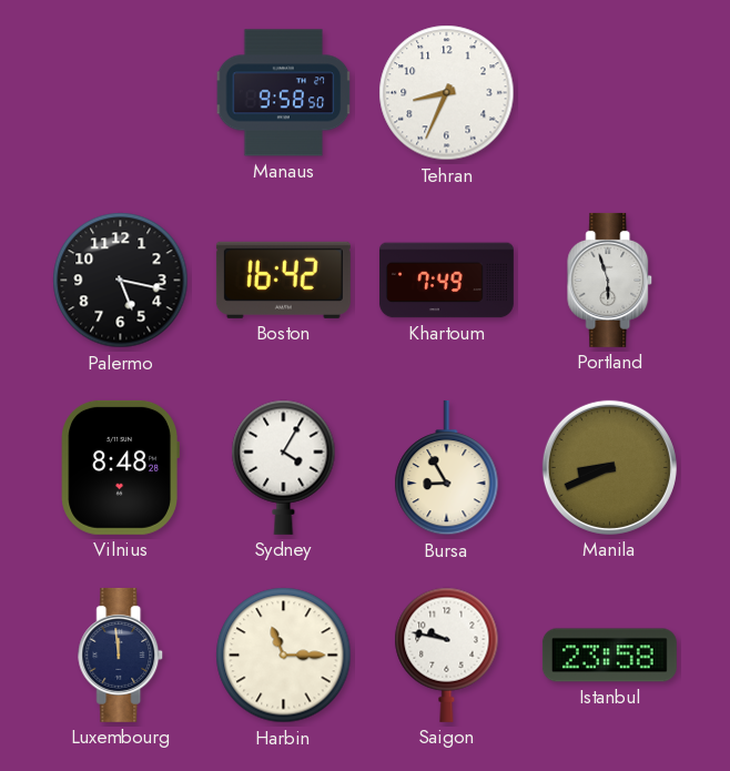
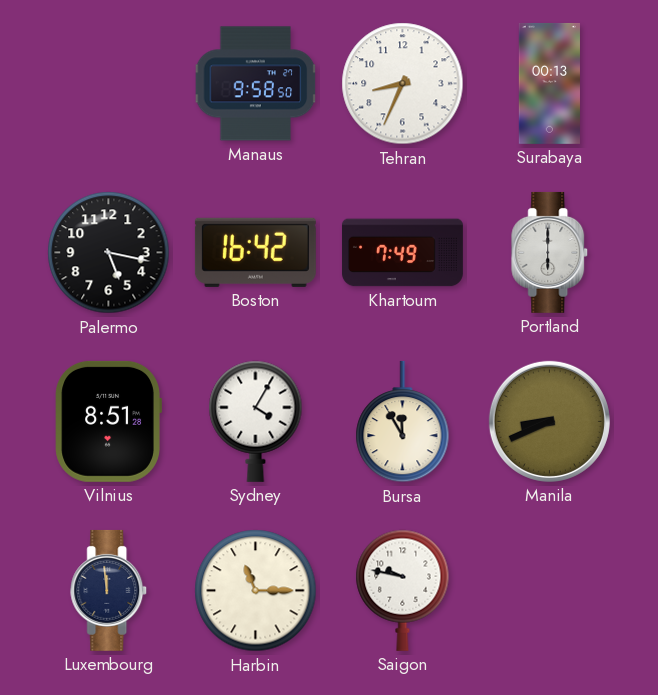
Surabaya: none -> 00:13 (549, 83)
Portland: 5:57 -> 6:00 (550, 252)
Vilnius: 8:48 -> 8:51 (108, 421)
Bursa: 8:55 -> 11:55 (403, 422)
Istanbul: 23:58 -> none (609, 656)
